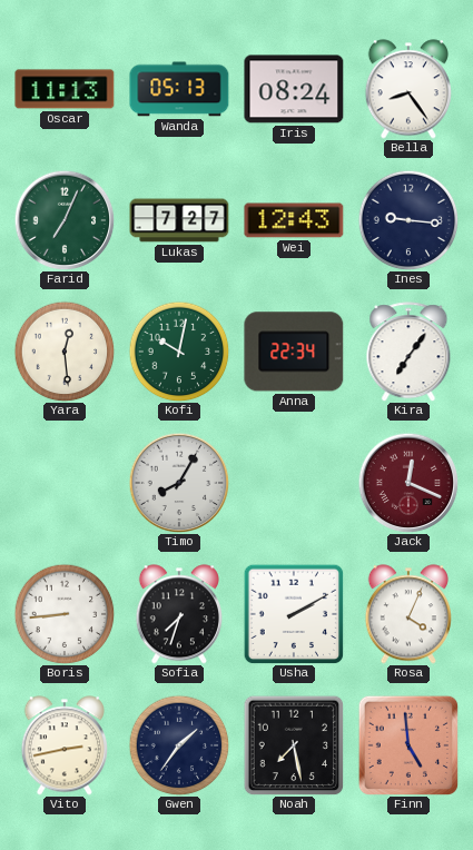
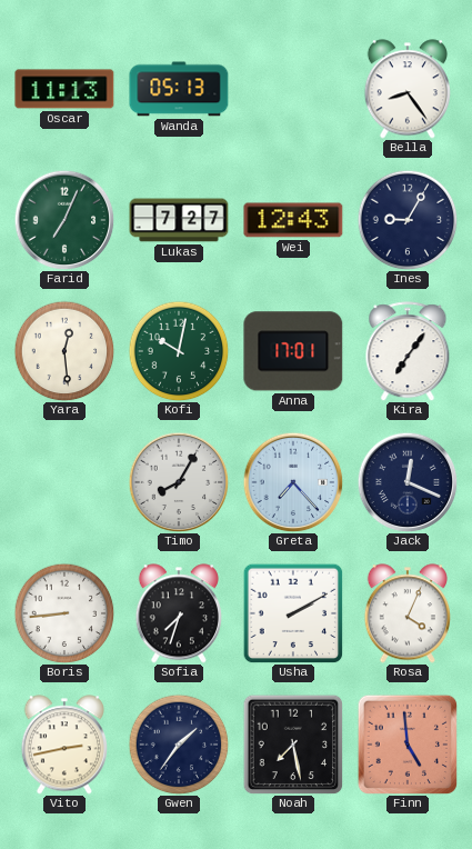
Iris: 08:24 -> none (294, 89)
Ines: 9:16 -> 9:05 (408, 220)
Anna: 22:34 -> 17:01 (293, 351)
Greta: none -> 7:23 (293, 482)
Jack dial: burgundy -> navy (408, 482)
